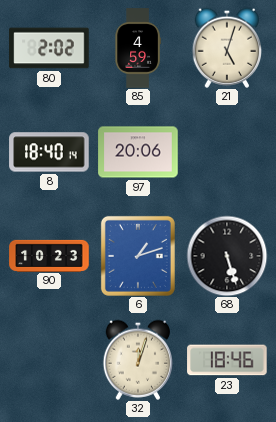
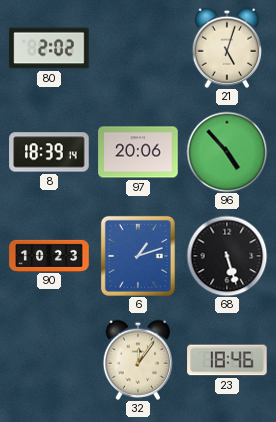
85: 4:59 -> none (138, 48)
8: 18:40 -> 18:39 (49, 152)
96: none -> 4:53 (227, 152)
32: 12:03 -> 12:06 (137, 360)
